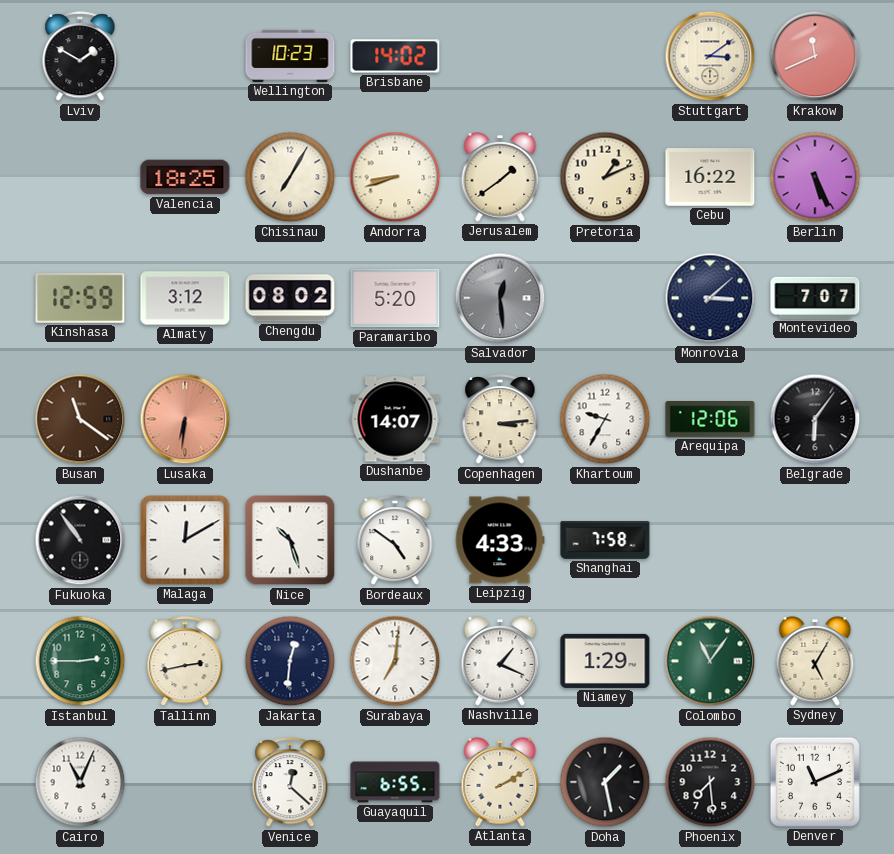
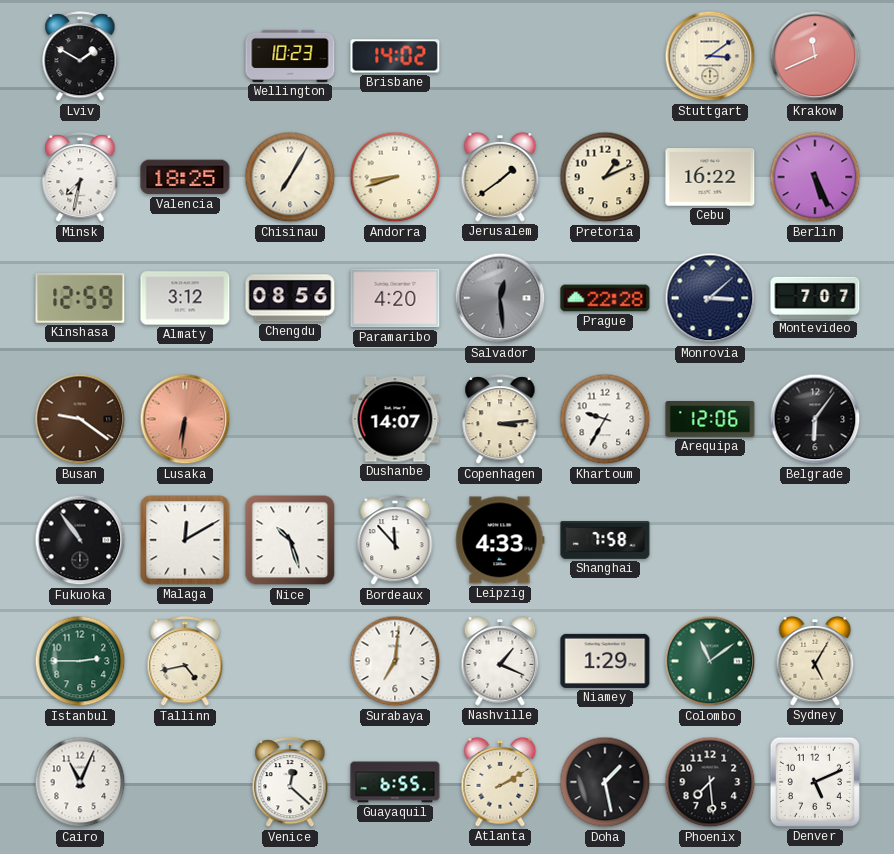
Minsk: none -> 7:32 (80, 178)
Chengdu: 08:02 -> 08:56 (290, 298)
Paramaribo: 5:20 -> 4:20 (395, 298)
Prague: none -> 22:28 (605, 298)
Busan: 11:21 -> 9:21 (80, 419)
Bordeaux: 4:51 -> 11:53 (395, 541)
Tallinn: 2:43 -> 4:43 (185, 662)
Jakarta: 12:31 -> none (290, 661)
Colombo: 11:06 -> 11:09 (710, 661)
Denver: 11:11 -> 5:11 (815, 782)
